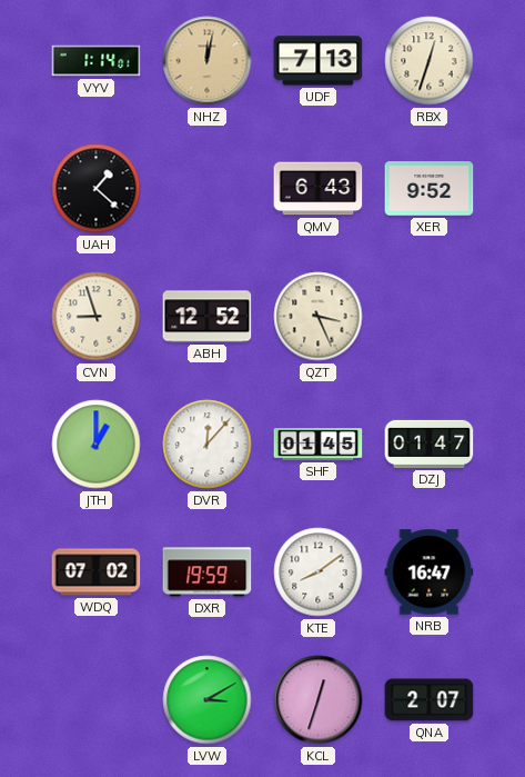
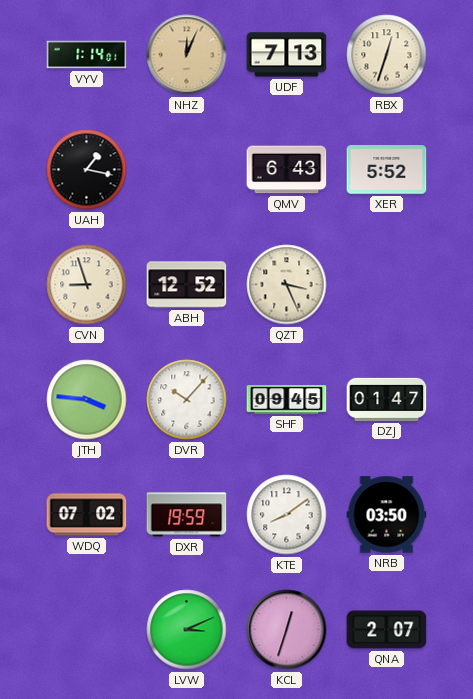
NHZ: 12:02 -> 12:04 (187, 55)
UAH: 1:22 -> 1:17 (87, 170)
XER: 9:52 -> 5:52 (387, 170)
JTH: 1:00 -> 3:46 (87, 400)
DVR: 12:07 -> 10:07 (187, 400)
SHF: 01:45 -> 09:45 (287, 400)
NRB: 16:47 -> 03:50 (387, 515)
LVW: 3:10 -> 3:11 (187, 630)
